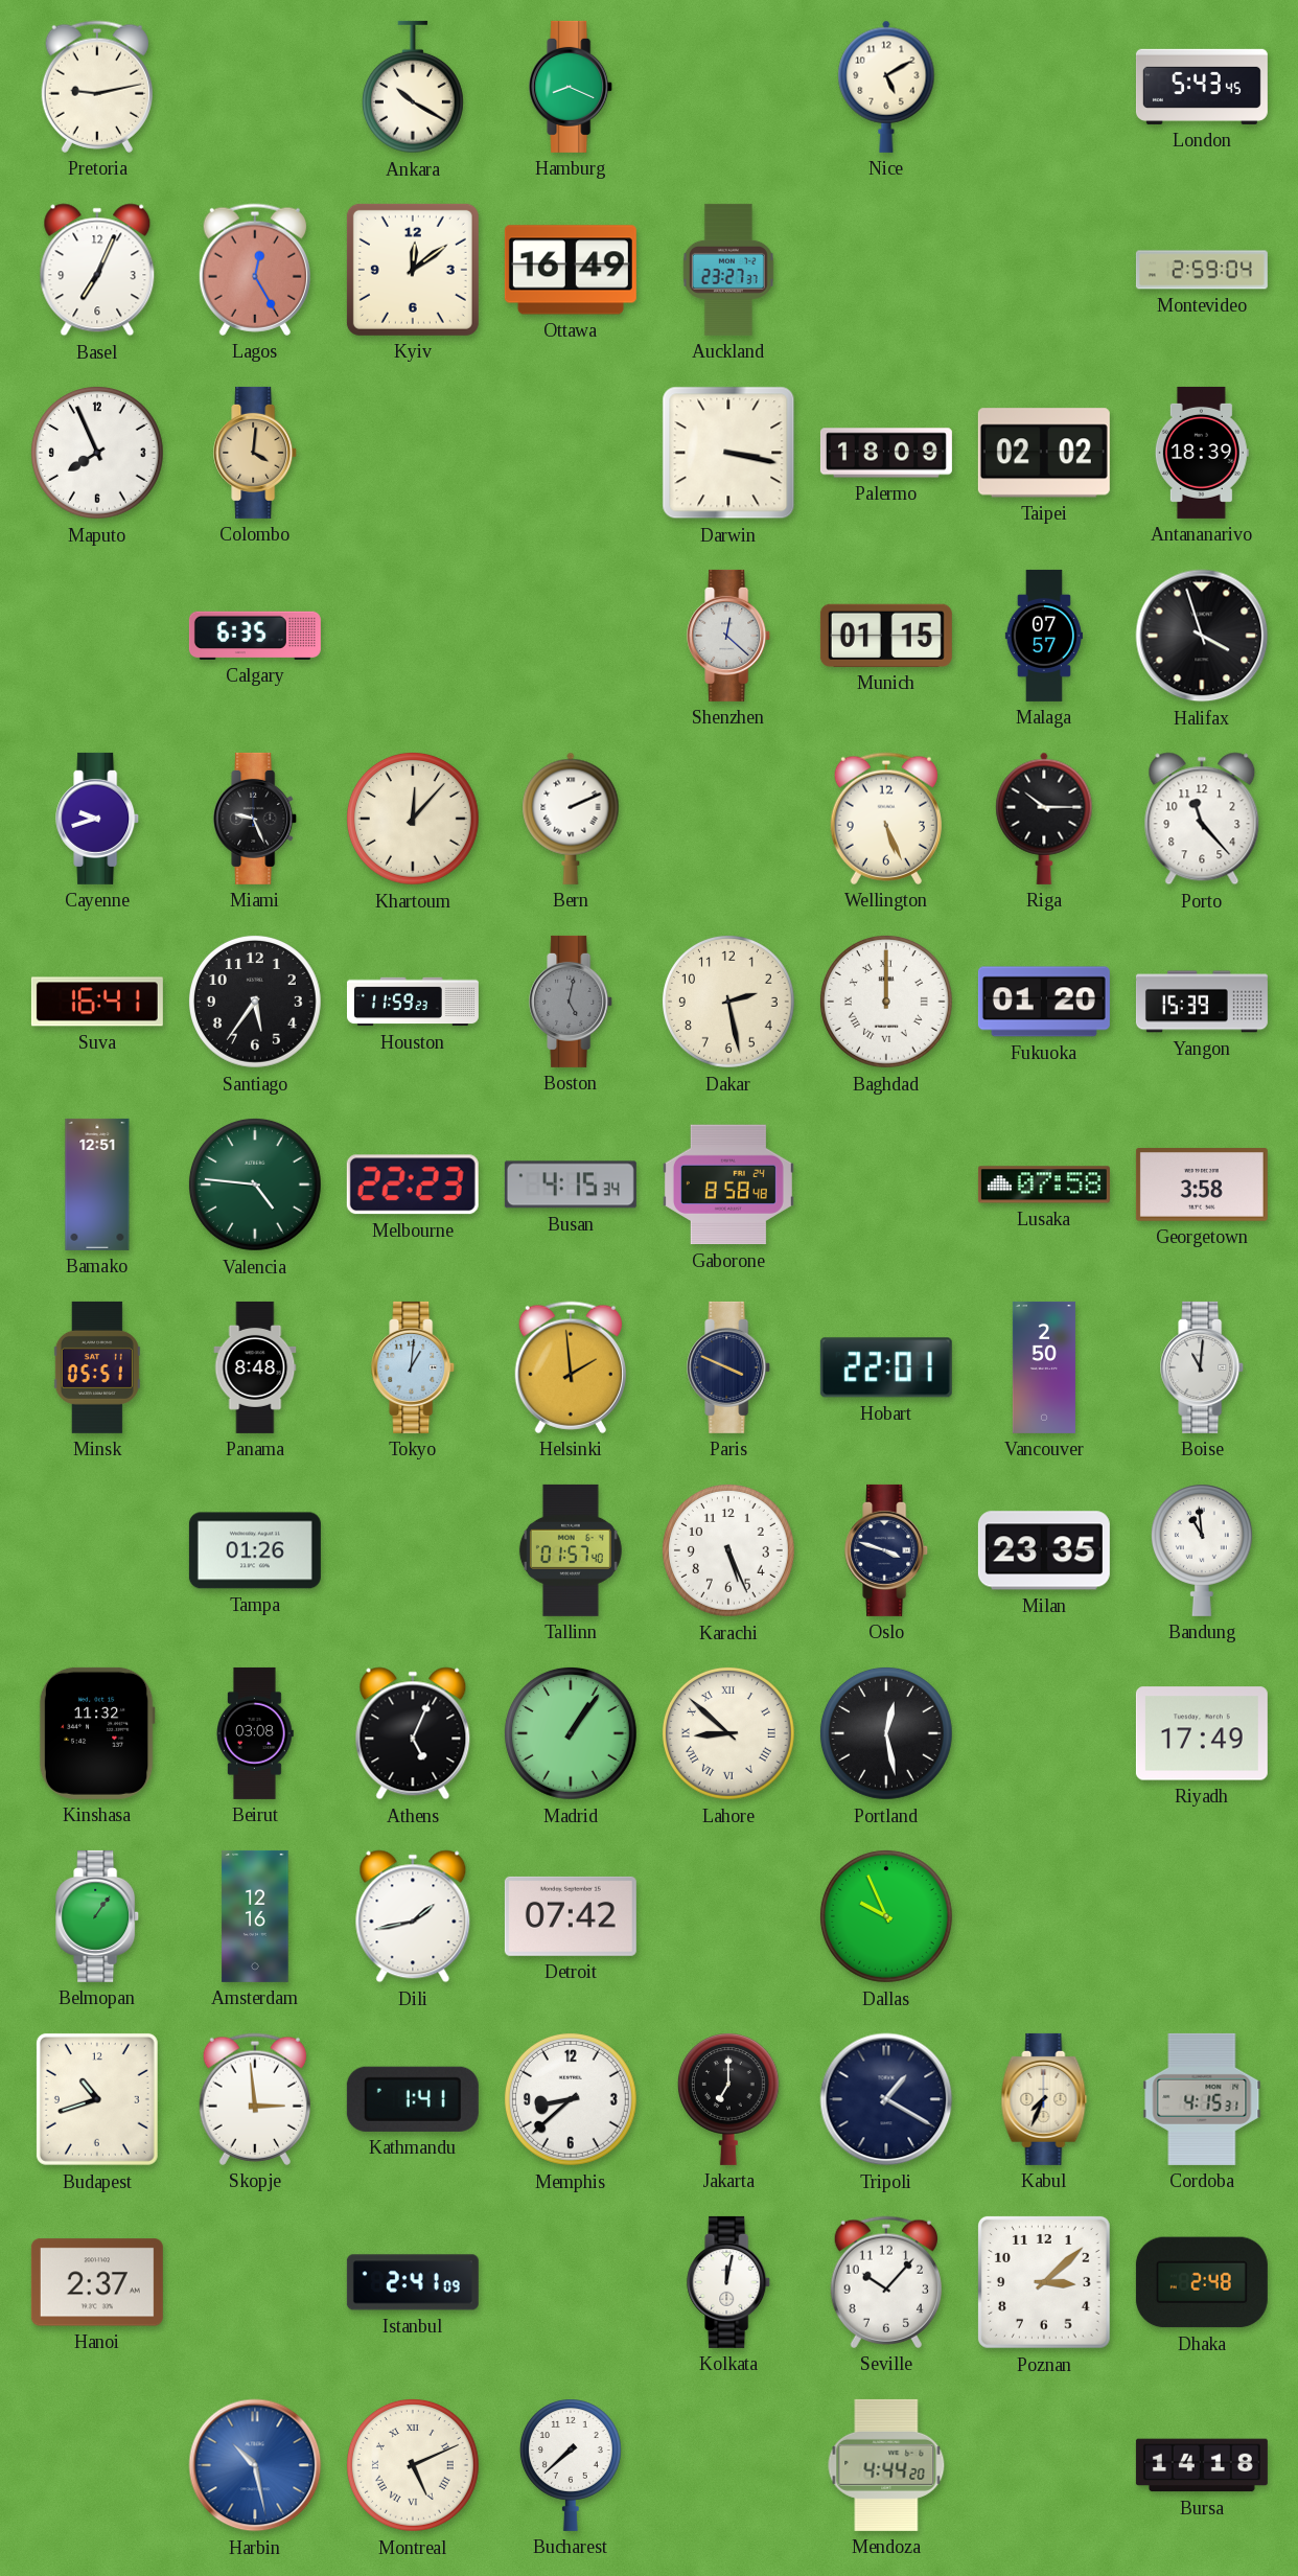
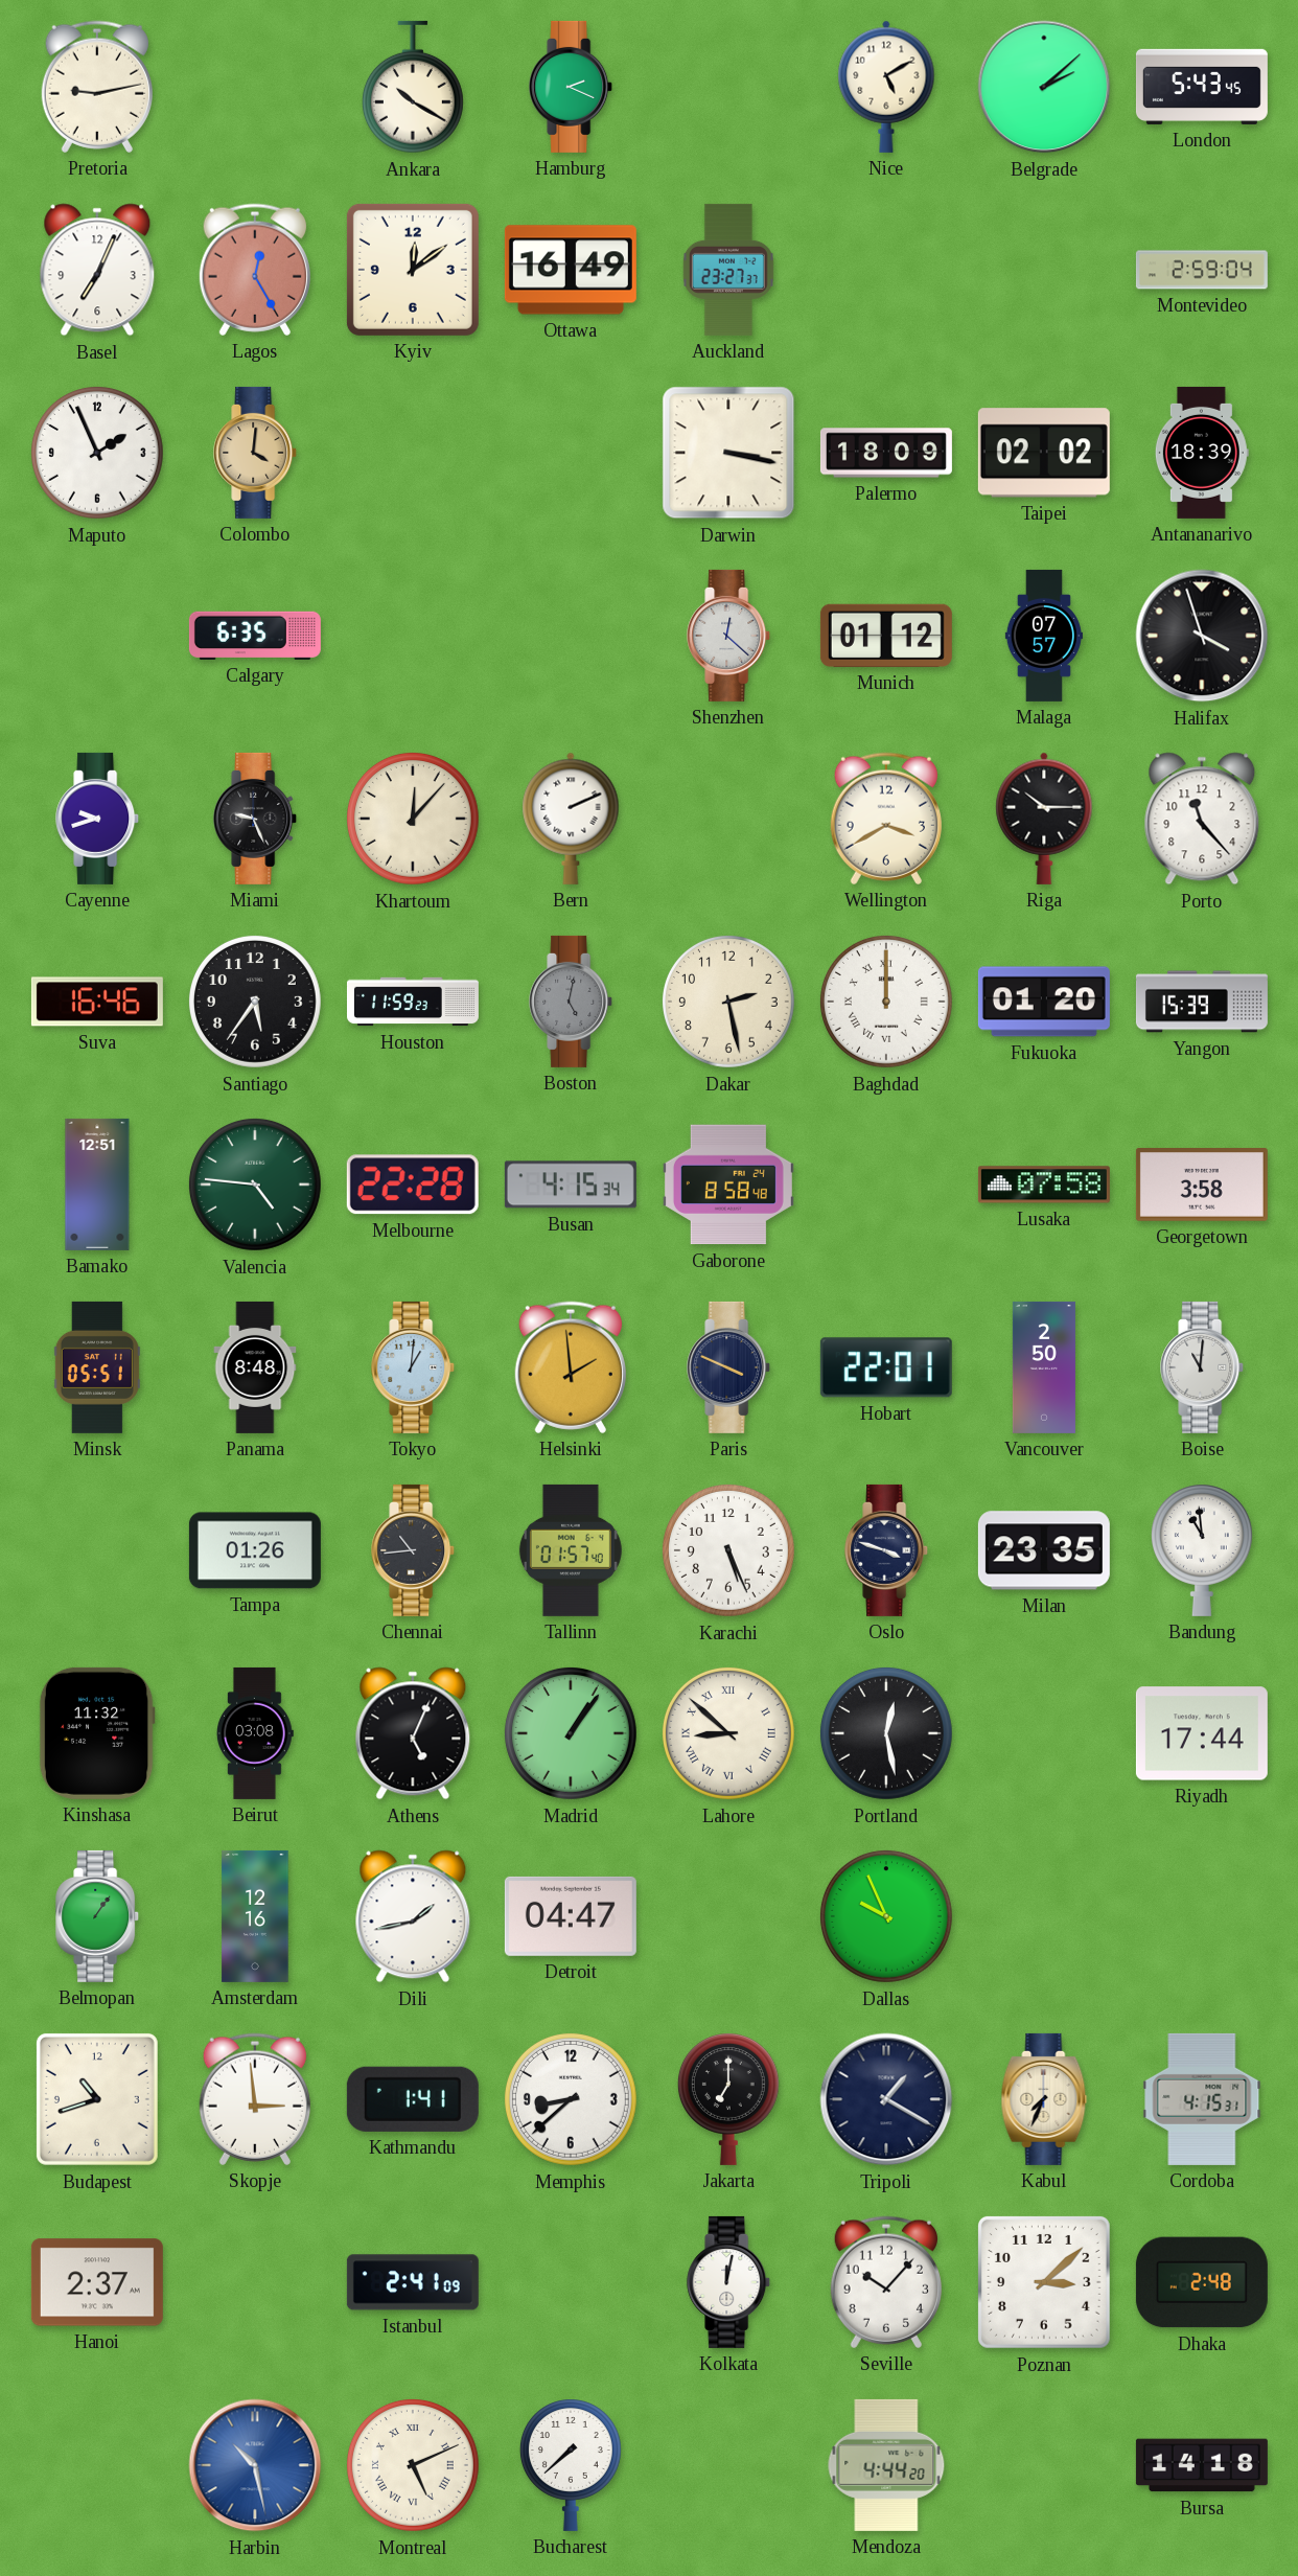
Hamburg: 8:19 -> 2:19 (572, 87)
Belgrade: none -> 2:08 (1044, 87)
Maputo: 7:56 -> 1:56 (97, 453)
Munich: 01:15 -> 01:12 (886, 636)
Wellington: 5:26 -> 3:40 (886, 819)
Suva: 16:41 -> 16:46 (97, 1002)
Melbourne: 22:23 -> 22:28 (413, 1184)
Chennai: none -> 10:44 (414, 1550)
Riyadh: 17:49 -> 17:44 (1202, 1733)
Detroit: 07:42 -> 04:47 (571, 1916)
